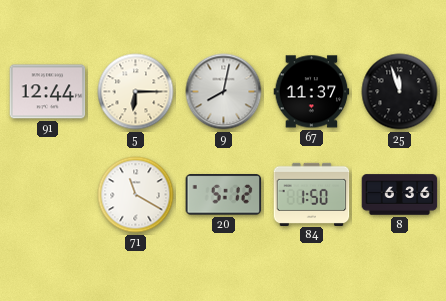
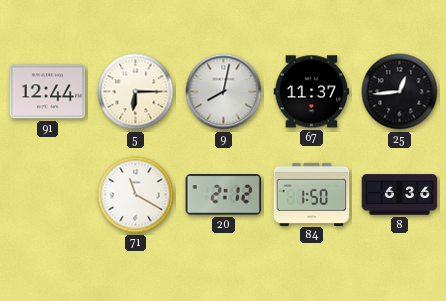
25: 11:57 -> 12:44 (400, 92)
20: 5:12 -> 2:12 (224, 195)
